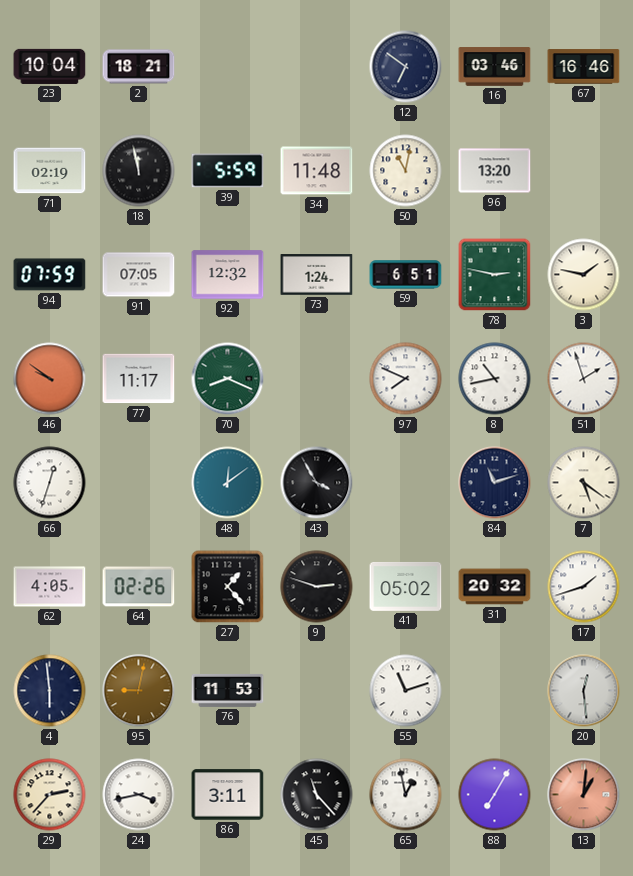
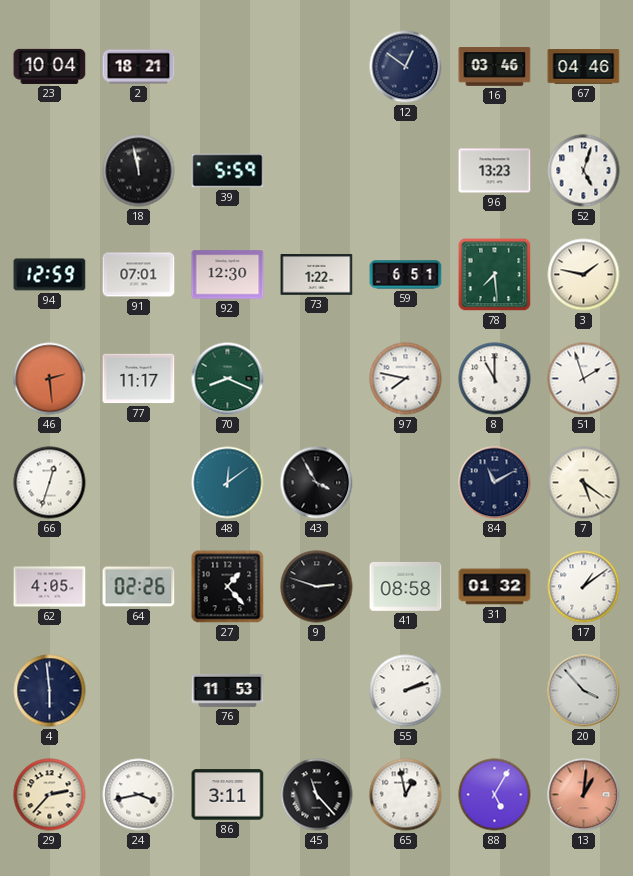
12: 6:51 -> 12:51 (406, 67)
67: 16:46 -> 04:46 (584, 67)
71: 02:19 -> none (50, 171)
34: 11:48 -> none (317, 171)
50: 11:02 -> none (406, 171)
96: 13:20 -> 13:23 (495, 171)
52: none -> 5:03 (584, 171)
94: 07:59 -> 12:59 (50, 275)
91: 07:05 -> 07:01 (139, 275)
92: 12:32 -> 12:30 (228, 275)
73: 1:24 -> 1:22 (317, 275)
78: 2:47 -> 7:29 (495, 275)
46: 9:51 -> 2:29 (50, 379)
97: 7:49 -> 7:47 (406, 379)
8: 10:43 -> 11:00 (495, 379)
84: 11:12 -> 11:10 (495, 483)
41: 05:02 -> 08:58 (406, 586)
31: 20:32 -> 01:32 (495, 587)
17: 1:42 -> 1:09 (584, 587)
95: 9:02 -> none (139, 691)
55: 11:12 -> 2:12 (406, 691)
20: 12:29 -> 3:53 (584, 691)
88: 7:05 -> 5:05 (495, 795)
